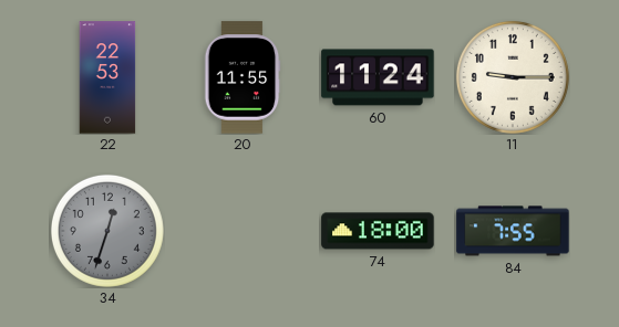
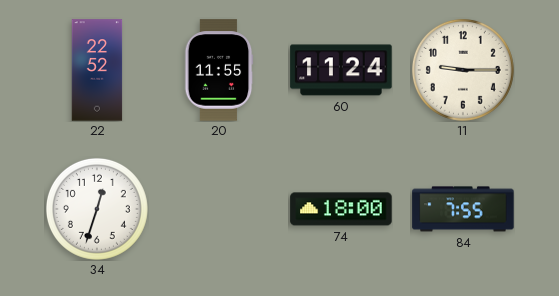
22: 22:53 -> 22:52 (97, 70)
34 dial: grey -> white (97, 209)
